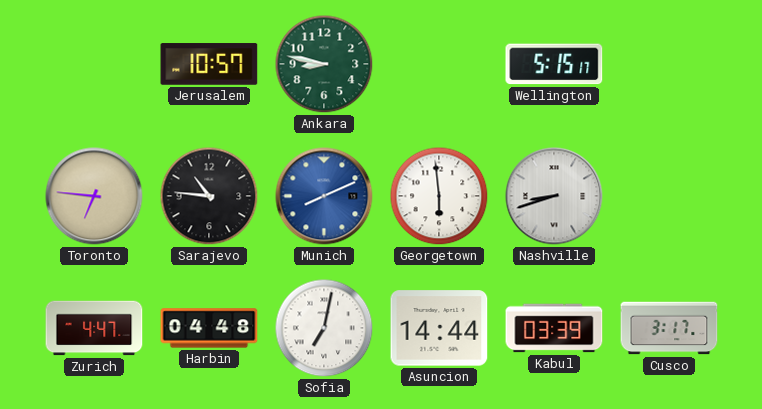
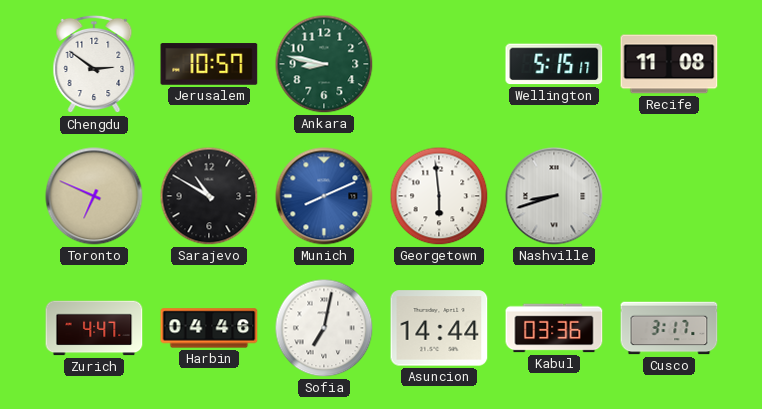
Chengdu: none -> 2:51 (94, 64)
Recife: none -> 11:08 (669, 64)
Toronto: 6:46 -> 6:49 (94, 196)
Sarajevo: 10:46 -> 10:50 (209, 196)
Harbin: 04:48 -> 04:46 (209, 328)
Kabul: 03:39 -> 03:36 (554, 328)
